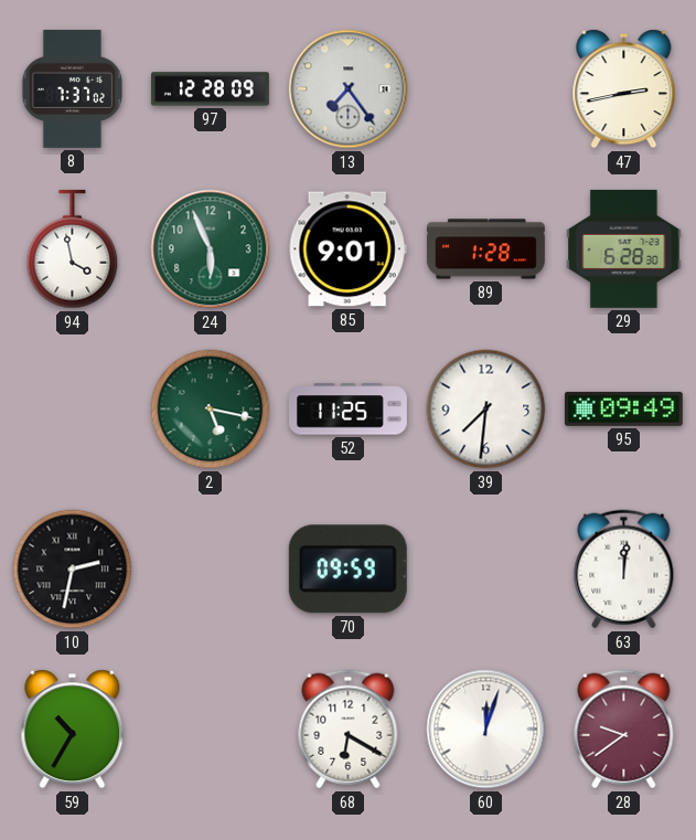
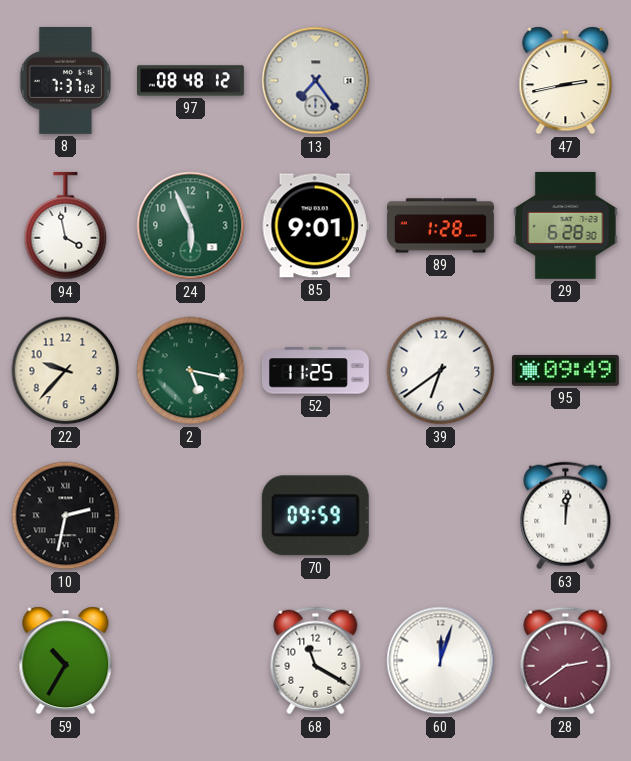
97: 12:28 -> 08:48 (190, 81)
22: none -> 9:37 (66, 371)
39: 7:31 -> 6:39 (441, 371)
68: 6:20 -> 11:20 (316, 661)
28: 9:39 -> 2:39 (566, 661)
